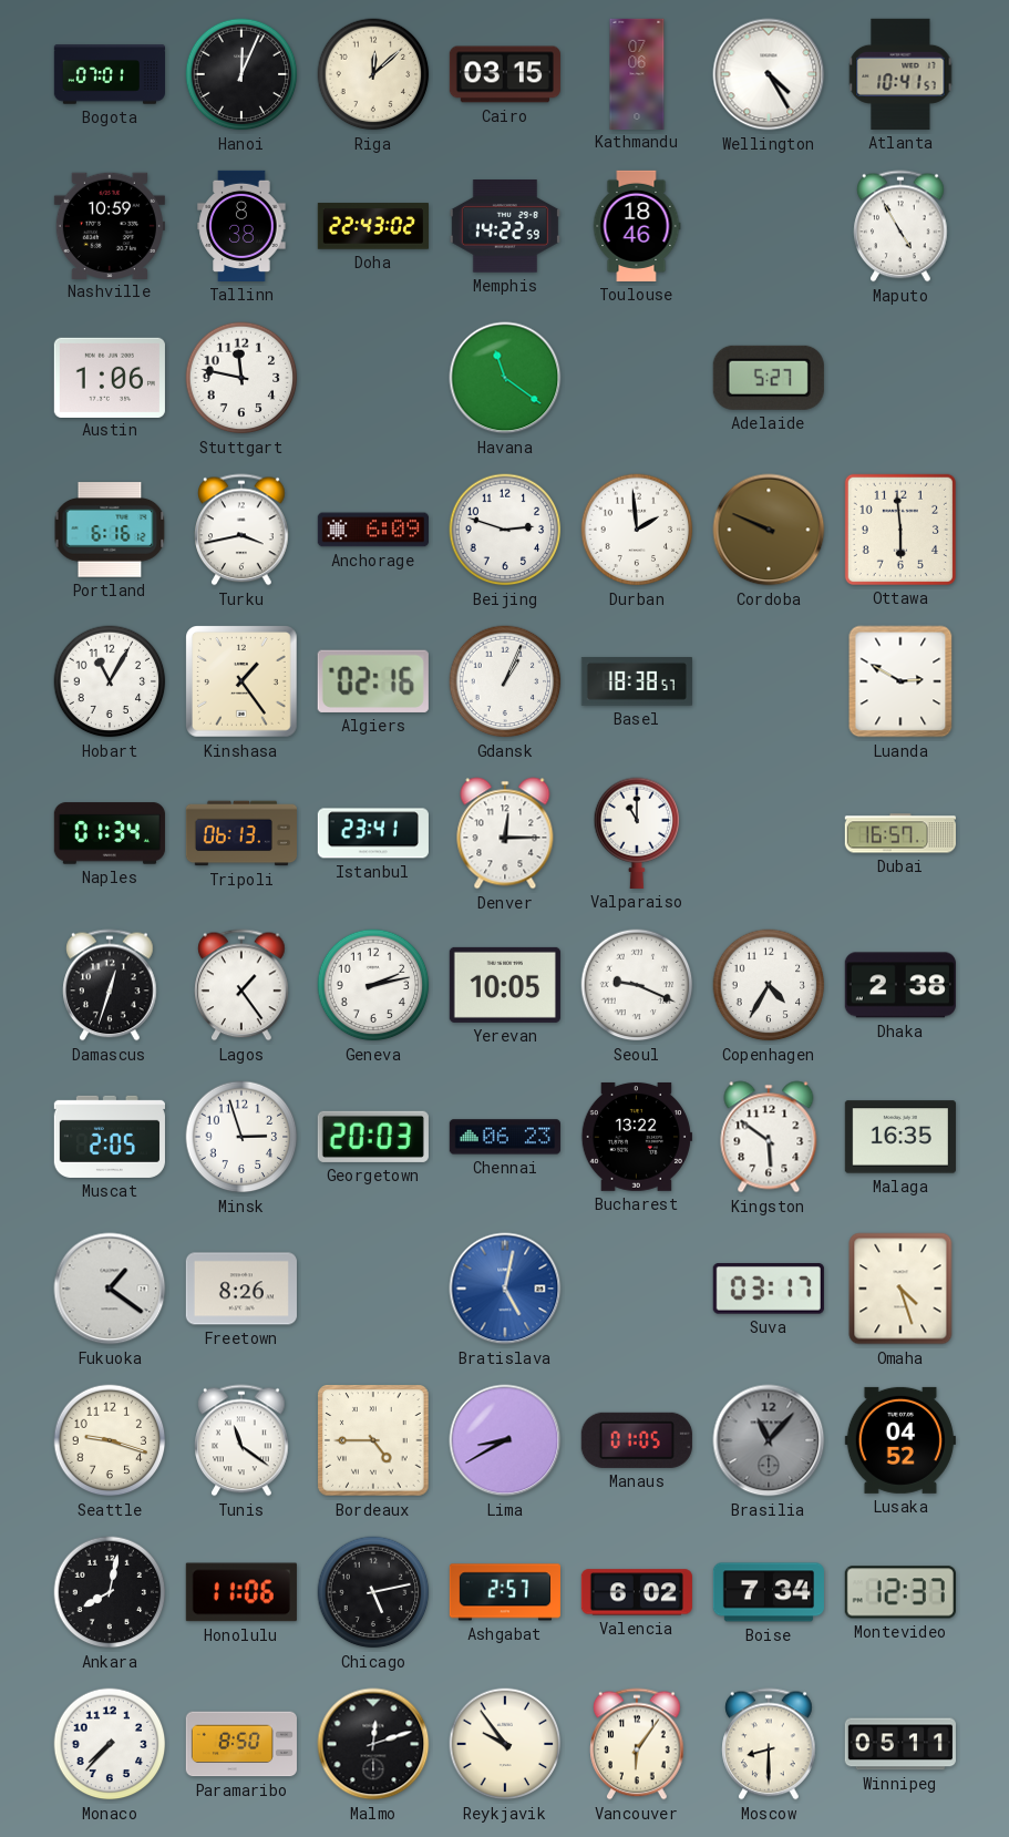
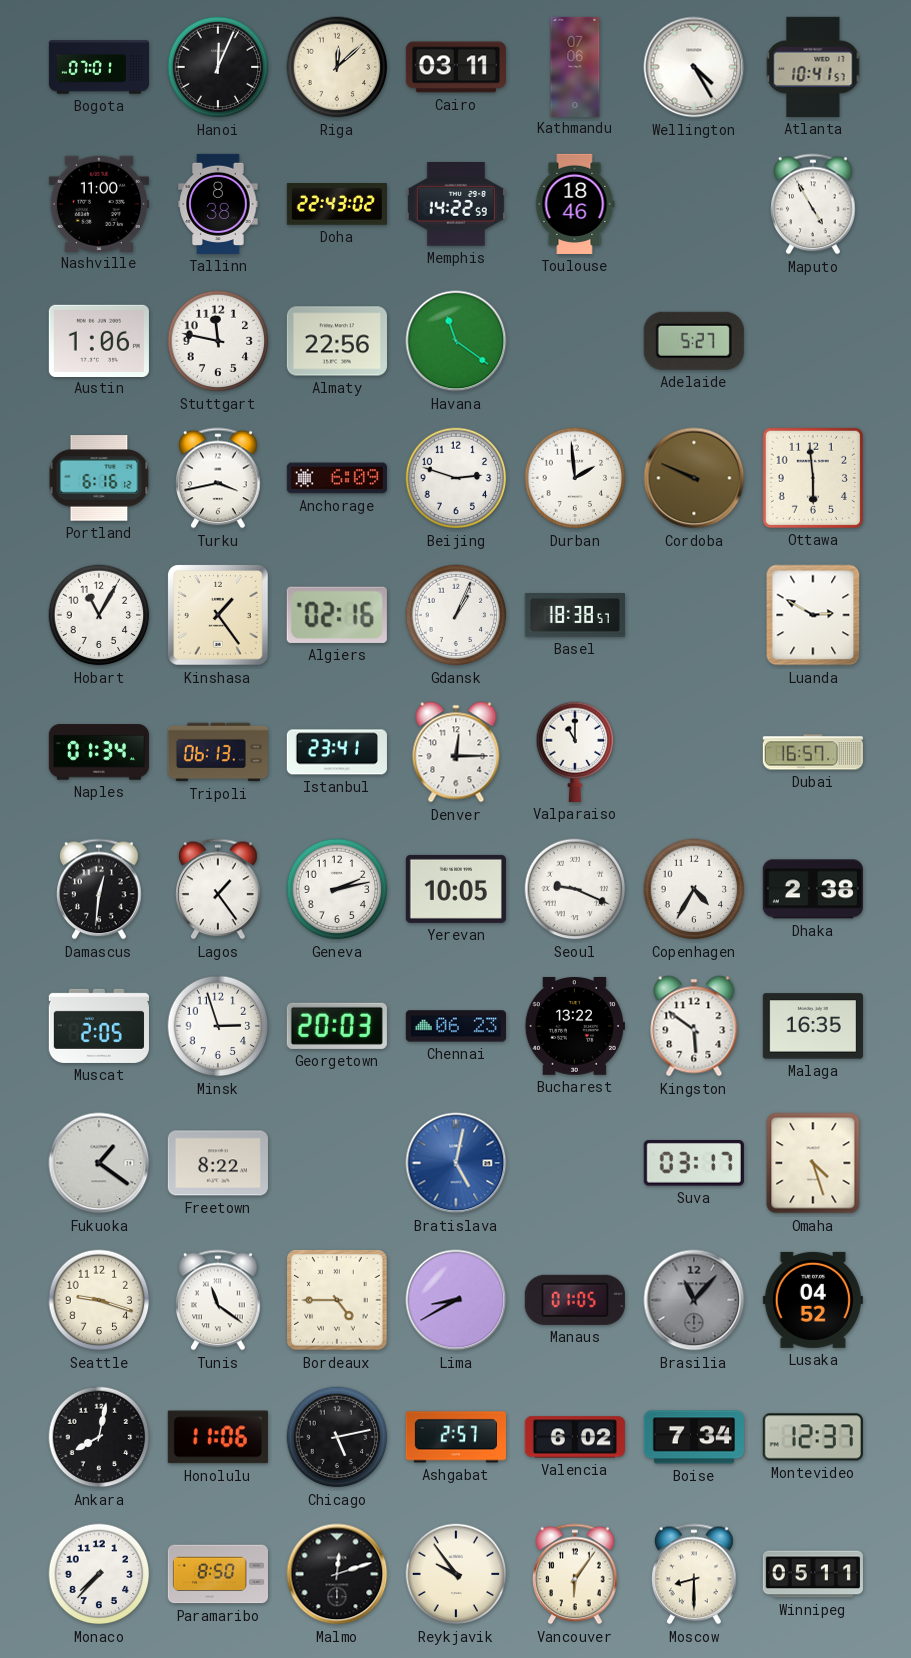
Cairo: 03:15 -> 03:11 (456, 67)
Nashville: 10:59 -> 11:00 (99, 203)
Almaty: none -> 22:56 (337, 341)
Damascus: 12:33 -> 12:31 (99, 889)
Freetown: 8:26 -> 8:22 (218, 1163)
